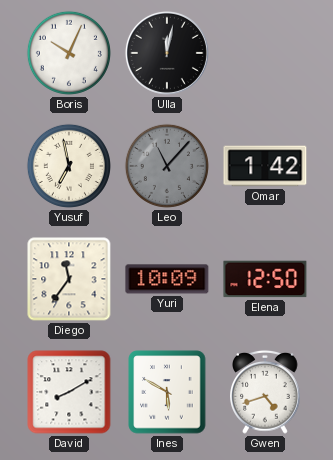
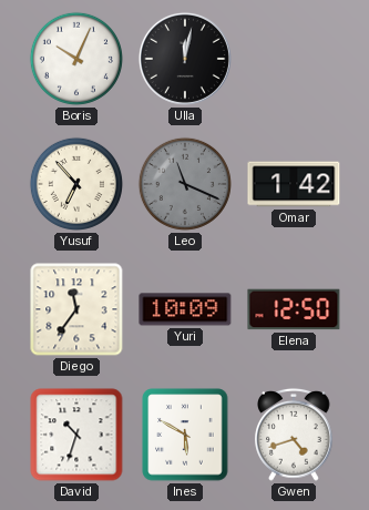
Yusuf: 6:58 -> 6:53 (76, 184)
Leo: 11:07 -> 11:19 (185, 184)
David: 8:10 -> 10:33 (76, 435)
